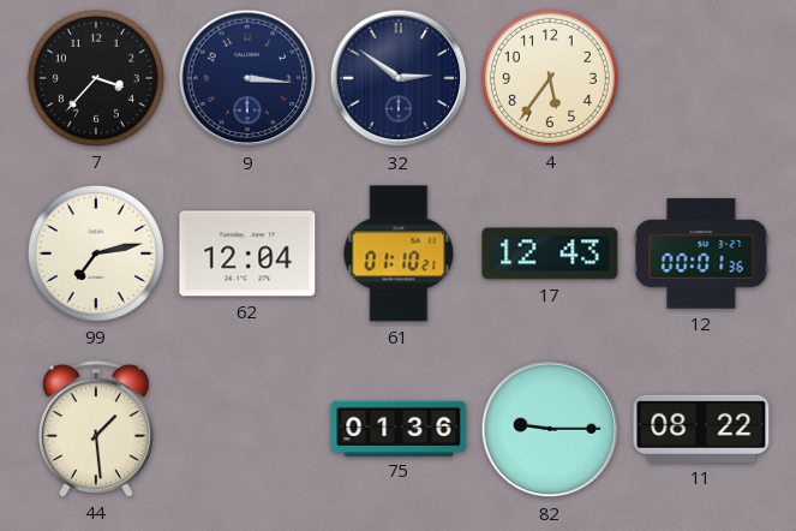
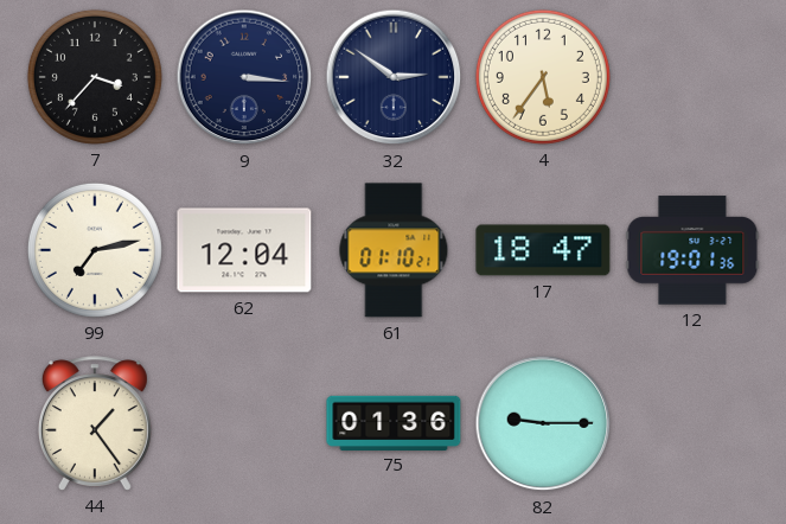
17: 12:43 -> 18:47 (543, 250)
12: 00:01 -> 19:01 (692, 250)
44: 1:29 -> 1:24 (95, 423)
11: 08:22 -> none (701, 429)
